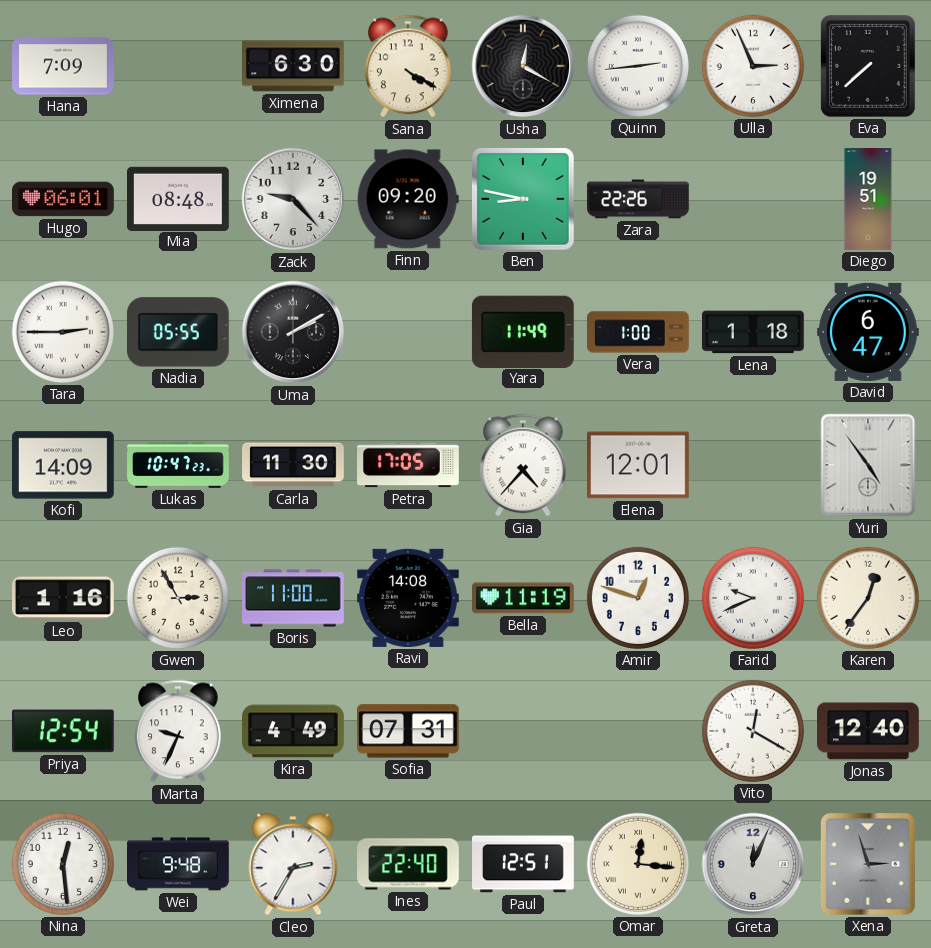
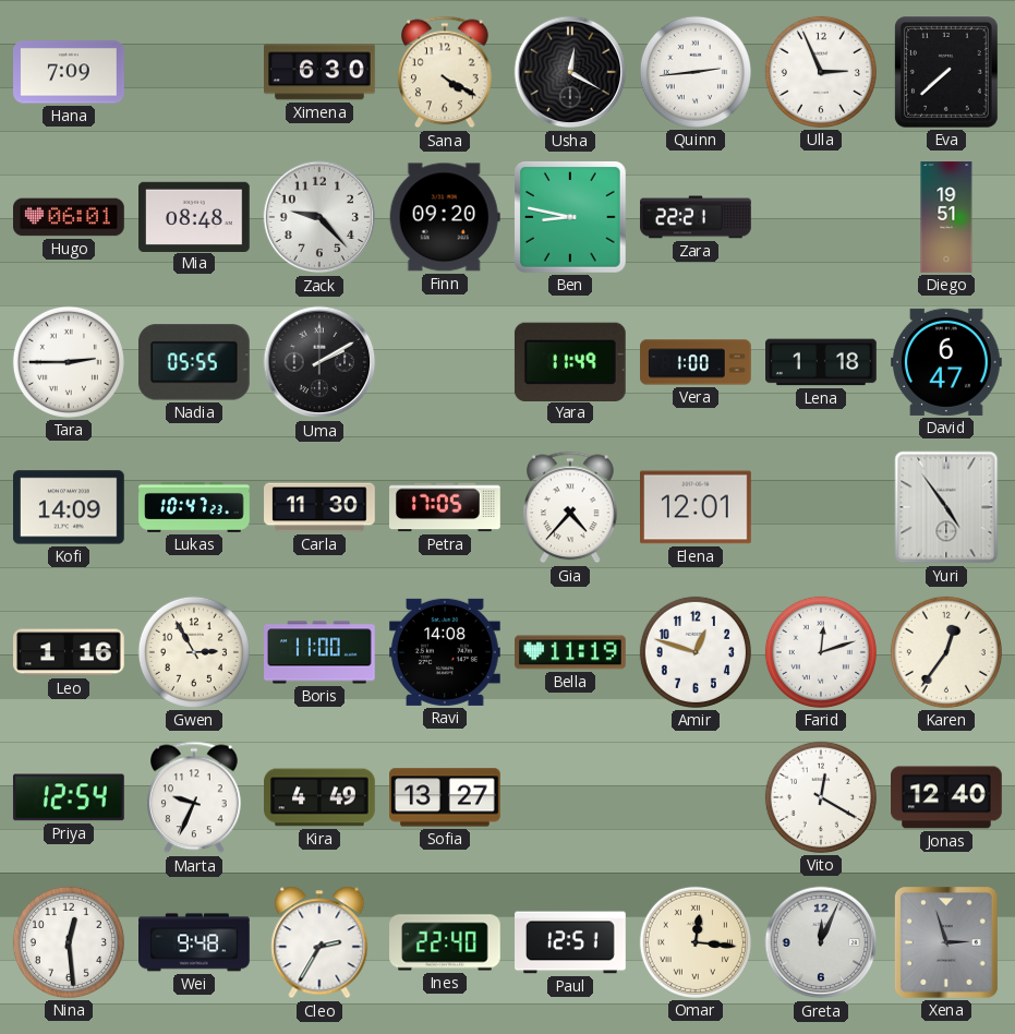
Zara: 22:26 -> 22:21 (696, 217)
Farid: 9:41 -> 12:12 (821, 652)
Sofia: 07:31 -> 13:27 (446, 797)
